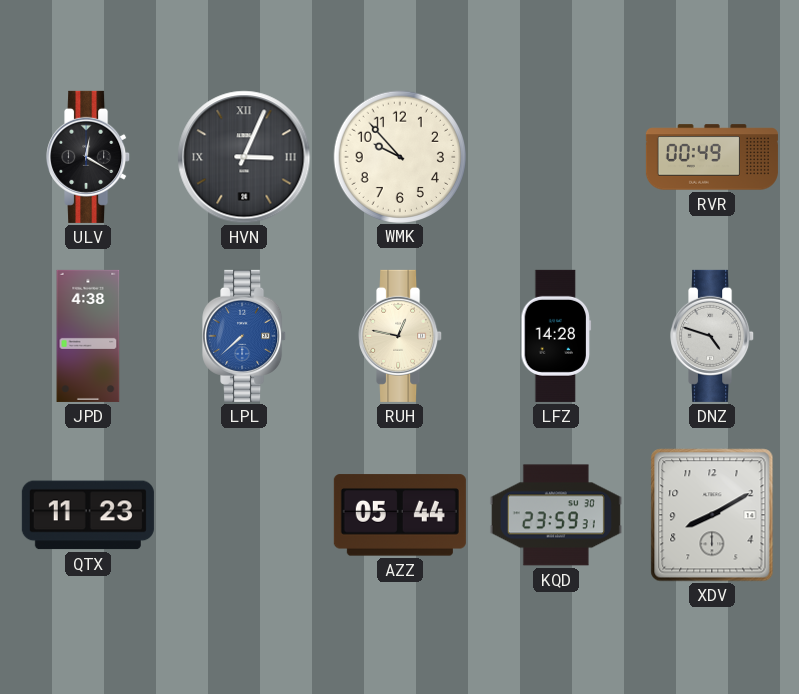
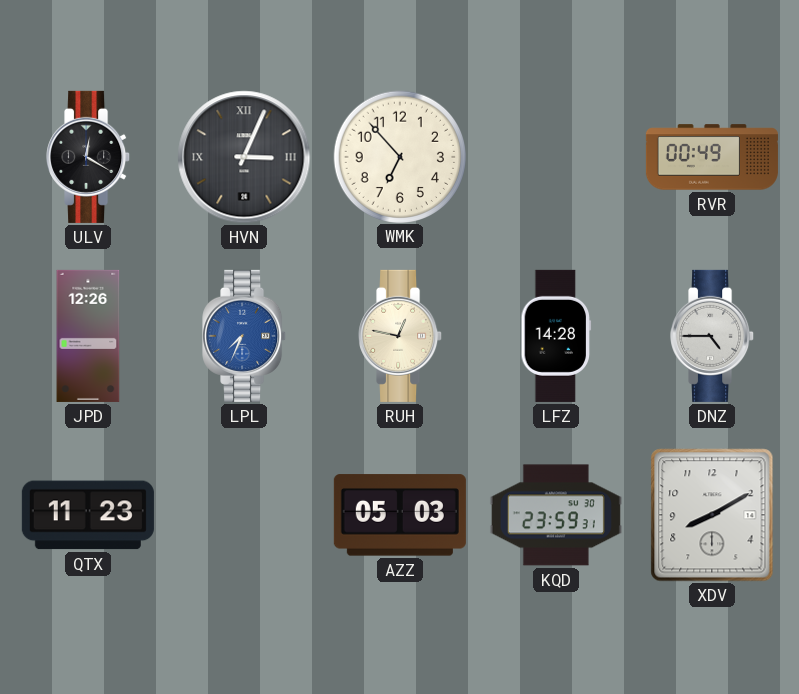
WMK: 9:53 -> 6:53 (399, 156)
JPD: 4:38 -> 12:26 (88, 336)
LPL: 7:38 -> 7:34 (245, 336)
DNZ: 4:48 -> 4:45 (713, 336)
AZZ: 05:44 -> 05:03 (400, 515)
